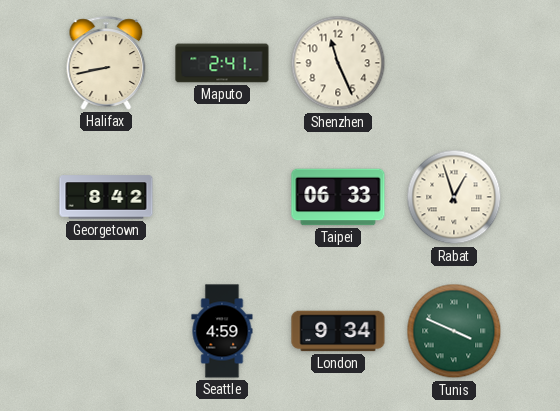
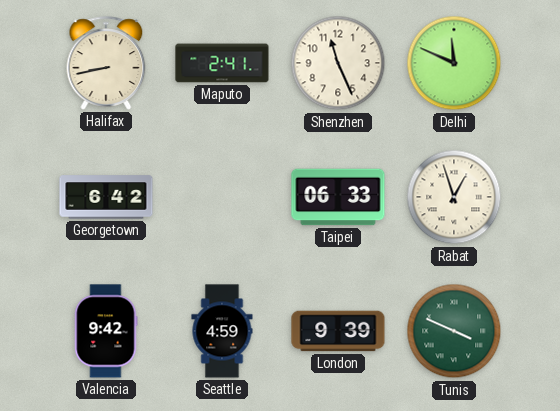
Delhi: none -> 11:49 (454, 63)
Georgetown: 8:42 -> 6:42 (106, 197)
Valencia: none -> 9:42 (106, 331)
London: 9:34 -> 9:39 (338, 331)
